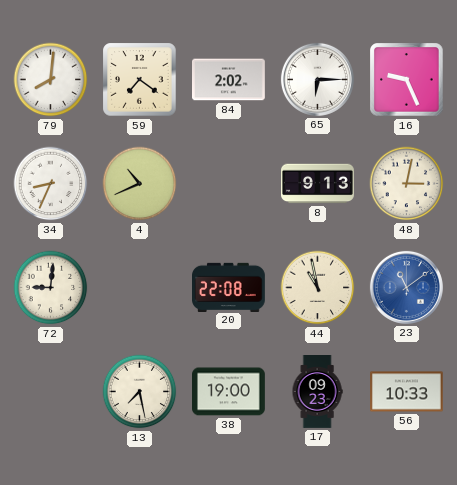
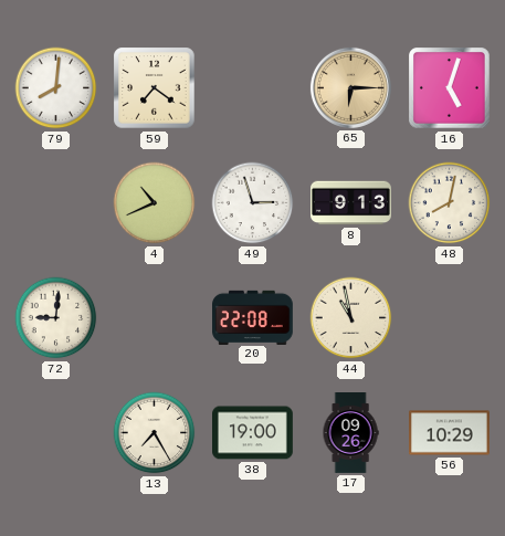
84: 2:02 -> none (229, 80)
65 dial: white -> champagne (350, 87)
16: 9:26 -> 5:03 (450, 88)
34: 8:34 -> none (51, 184)
49: none -> 2:57 (253, 203)
48: 3:02 -> 8:02 (450, 203)
23: 11:09 -> none (406, 287)
13: 7:28 -> 7:25 (155, 433)
17: 09:23 -> 09:26 (350, 433)
56: 10:33 -> 10:29 (450, 433)
